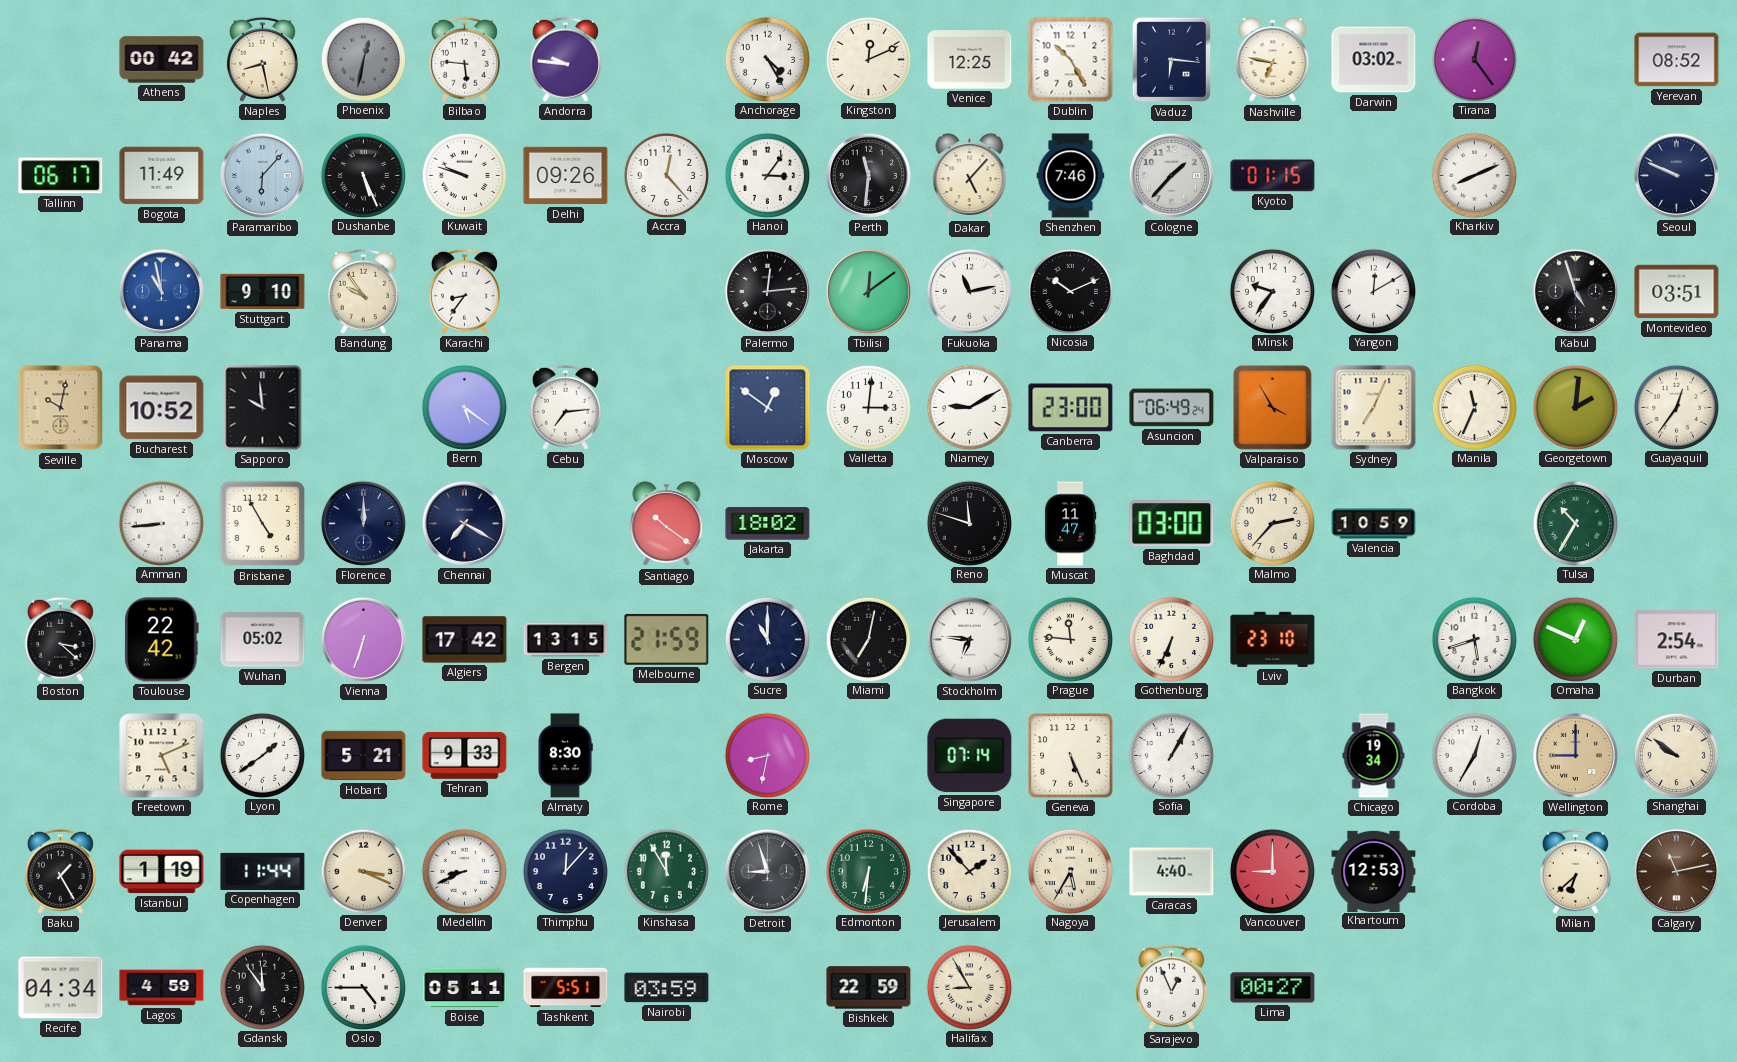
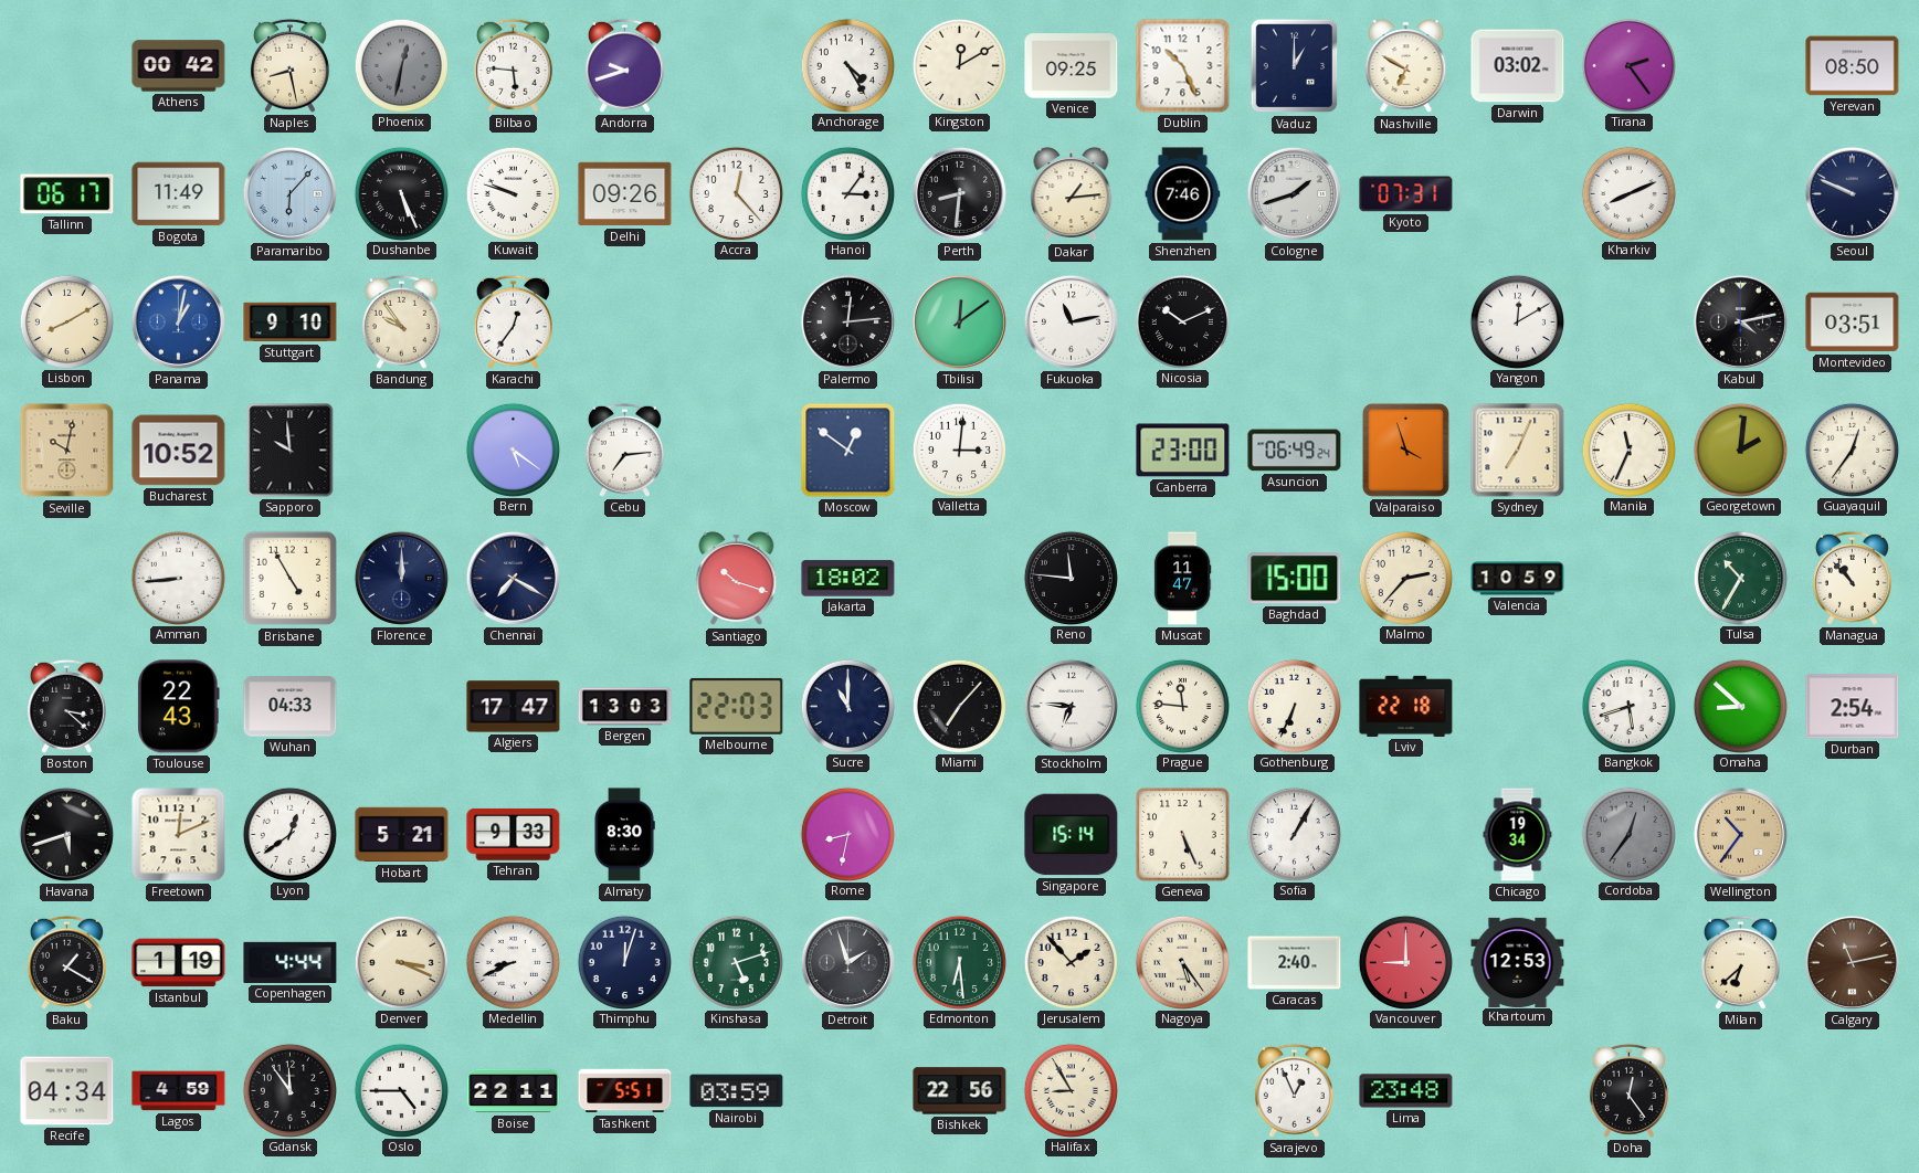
Andorra: 9:46 -> 9:42 (624, 65)
Kingston: 12:11 -> 12:10 (959, 65)
Venice: 12:25 -> 09:25 (1072, 66)
Dublin: 10:25 -> 10:26 (1183, 66)
Vaduz: 6:16 -> 1:00 (1295, 66)
Nashville: 6:47 -> 6:50 (1406, 66)
Tirana: 12:24 -> 2:24 (1628, 65)
Yerevan: 08:52 -> 08:50 (1853, 66)
Perth: 11:31 -> 8:31 (959, 193)
Dakar: 5:07 -> 1:14 (1072, 194)
Cologne: 1:37 -> 1:42 (1294, 193)
Kyoto: 01:15 -> 07:31 (1406, 194)
Lisbon: none -> 8:10 (66, 321)
Panama: 10:58 -> 1:02 (178, 321)
Karachi: 8:36 -> 12:36 (513, 321)
Minsk: 9:36 -> none (1272, 291)
Kabul: 4:57 -> 4:13 (1740, 321)
Niamey: 9:10 -> none (969, 407)
Valparaiso: 3:55 -> 3:57 (1405, 450)
Santiago: 10:21 -> 10:18 (737, 579)
Reno: 11:48 -> 11:46 (1071, 578)
Baghdad: 03:00 -> 15:00 (1295, 579)
Managua: none -> 10:53 (1852, 578)
Toulouse: 22:42 -> 22:43 (179, 707)
Wuhan: 05:02 -> 04:33 (291, 707)
Vienna: 6:33 -> none (363, 639)
Algiers: 17:42 -> 17:47 (514, 707)
Bergen: 13:15 -> 13:03 (625, 707)
Melbourne: 21:59 -> 22:03 (737, 706)
Miami: 7:02 -> 7:07 (959, 706)
Lviv: 23:10 -> 22:18 (1406, 706)
Omaha: 12:49 -> 8:52 (1740, 706)
Havana: none -> 5:42 (66, 834)
Freetown: 5:11 -> 12:11 (179, 835)
Lyon: 1:39 -> 12:39 (289, 834)
Singapore: 07:14 -> 15:14 (1072, 835)
Cordoba: 12:35 -> 12:36 (1628, 834)
Cordoba dial: white -> grey (1628, 834)
Wellington: 9:00 -> 10:36 (1740, 834)
Shanghai: 9:51 -> none (1676, 755)
Baku: 1:25 -> 1:20 (66, 962)
Copenhagen: 11:44 -> 4:44 (291, 962)
Thimphu: 12:07 -> 12:03 (624, 962)
Kinshasa: 11:55 -> 5:12 (736, 962)
Detroit: 8:57 -> 1:57 (847, 962)
Edmonton: 6:31 -> 6:29 (959, 962)
Nagoya: 5:35 -> 5:24 (1182, 962)
Caracas: 4:40 -> 2:40 (1295, 963)
Boise: 05:11 -> 22:11 (514, 1091)
Bishkek: 22:59 -> 22:56 (960, 1091)
Lima: 00:27 -> 23:48 (1406, 1091)
Doha: none -> 12:24 (1628, 1090)
